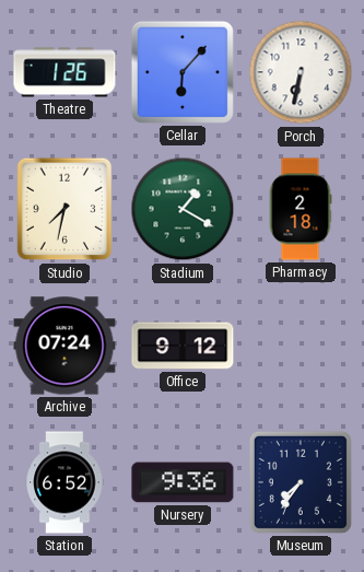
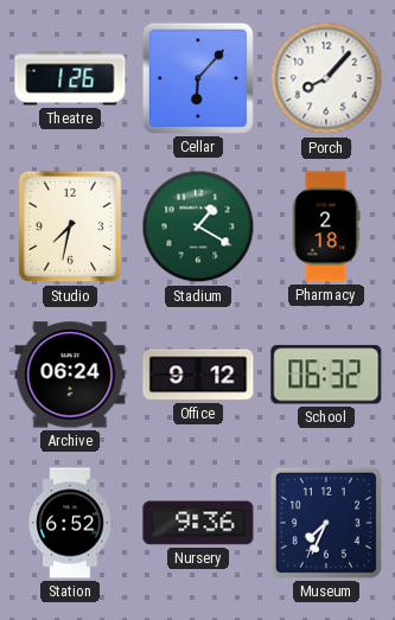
Porch: 6:32 -> 8:07 (326, 78)
Archive: 07:24 -> 06:24 (70, 375)
School: none -> 06:32 (326, 375)
Museum: 7:36 -> 7:34 (326, 523)
